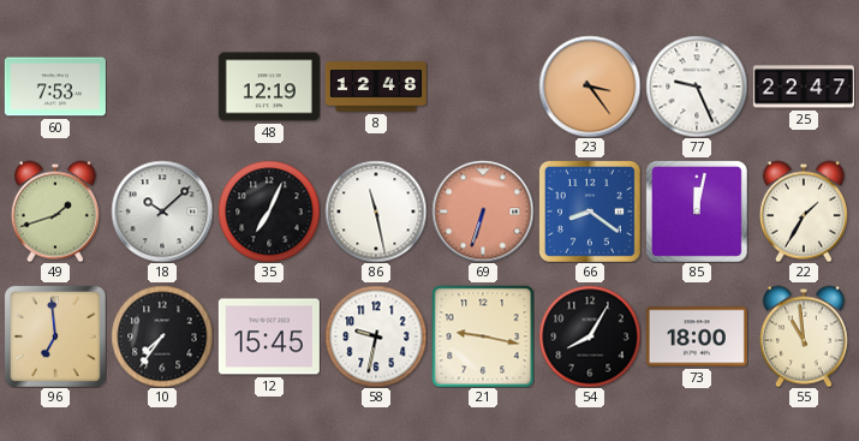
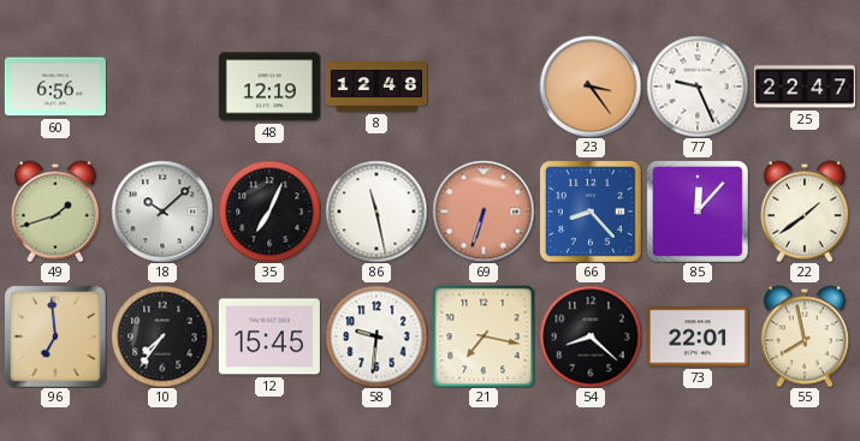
60: 7:53 -> 6:56 (55, 87)
66: 8:21 -> 8:23 (591, 211)
85: 12:02 -> 12:07 (698, 211)
22: 1:35 -> 1:39 (805, 211)
58: 9:32 -> 9:31 (376, 336)
21: 9:17 -> 7:17 (484, 336)
54: 8:05 -> 8:22 (591, 336)
73: 18:00 -> 22:01 (698, 336)
55: 10:59 -> 7:58 (805, 336)
